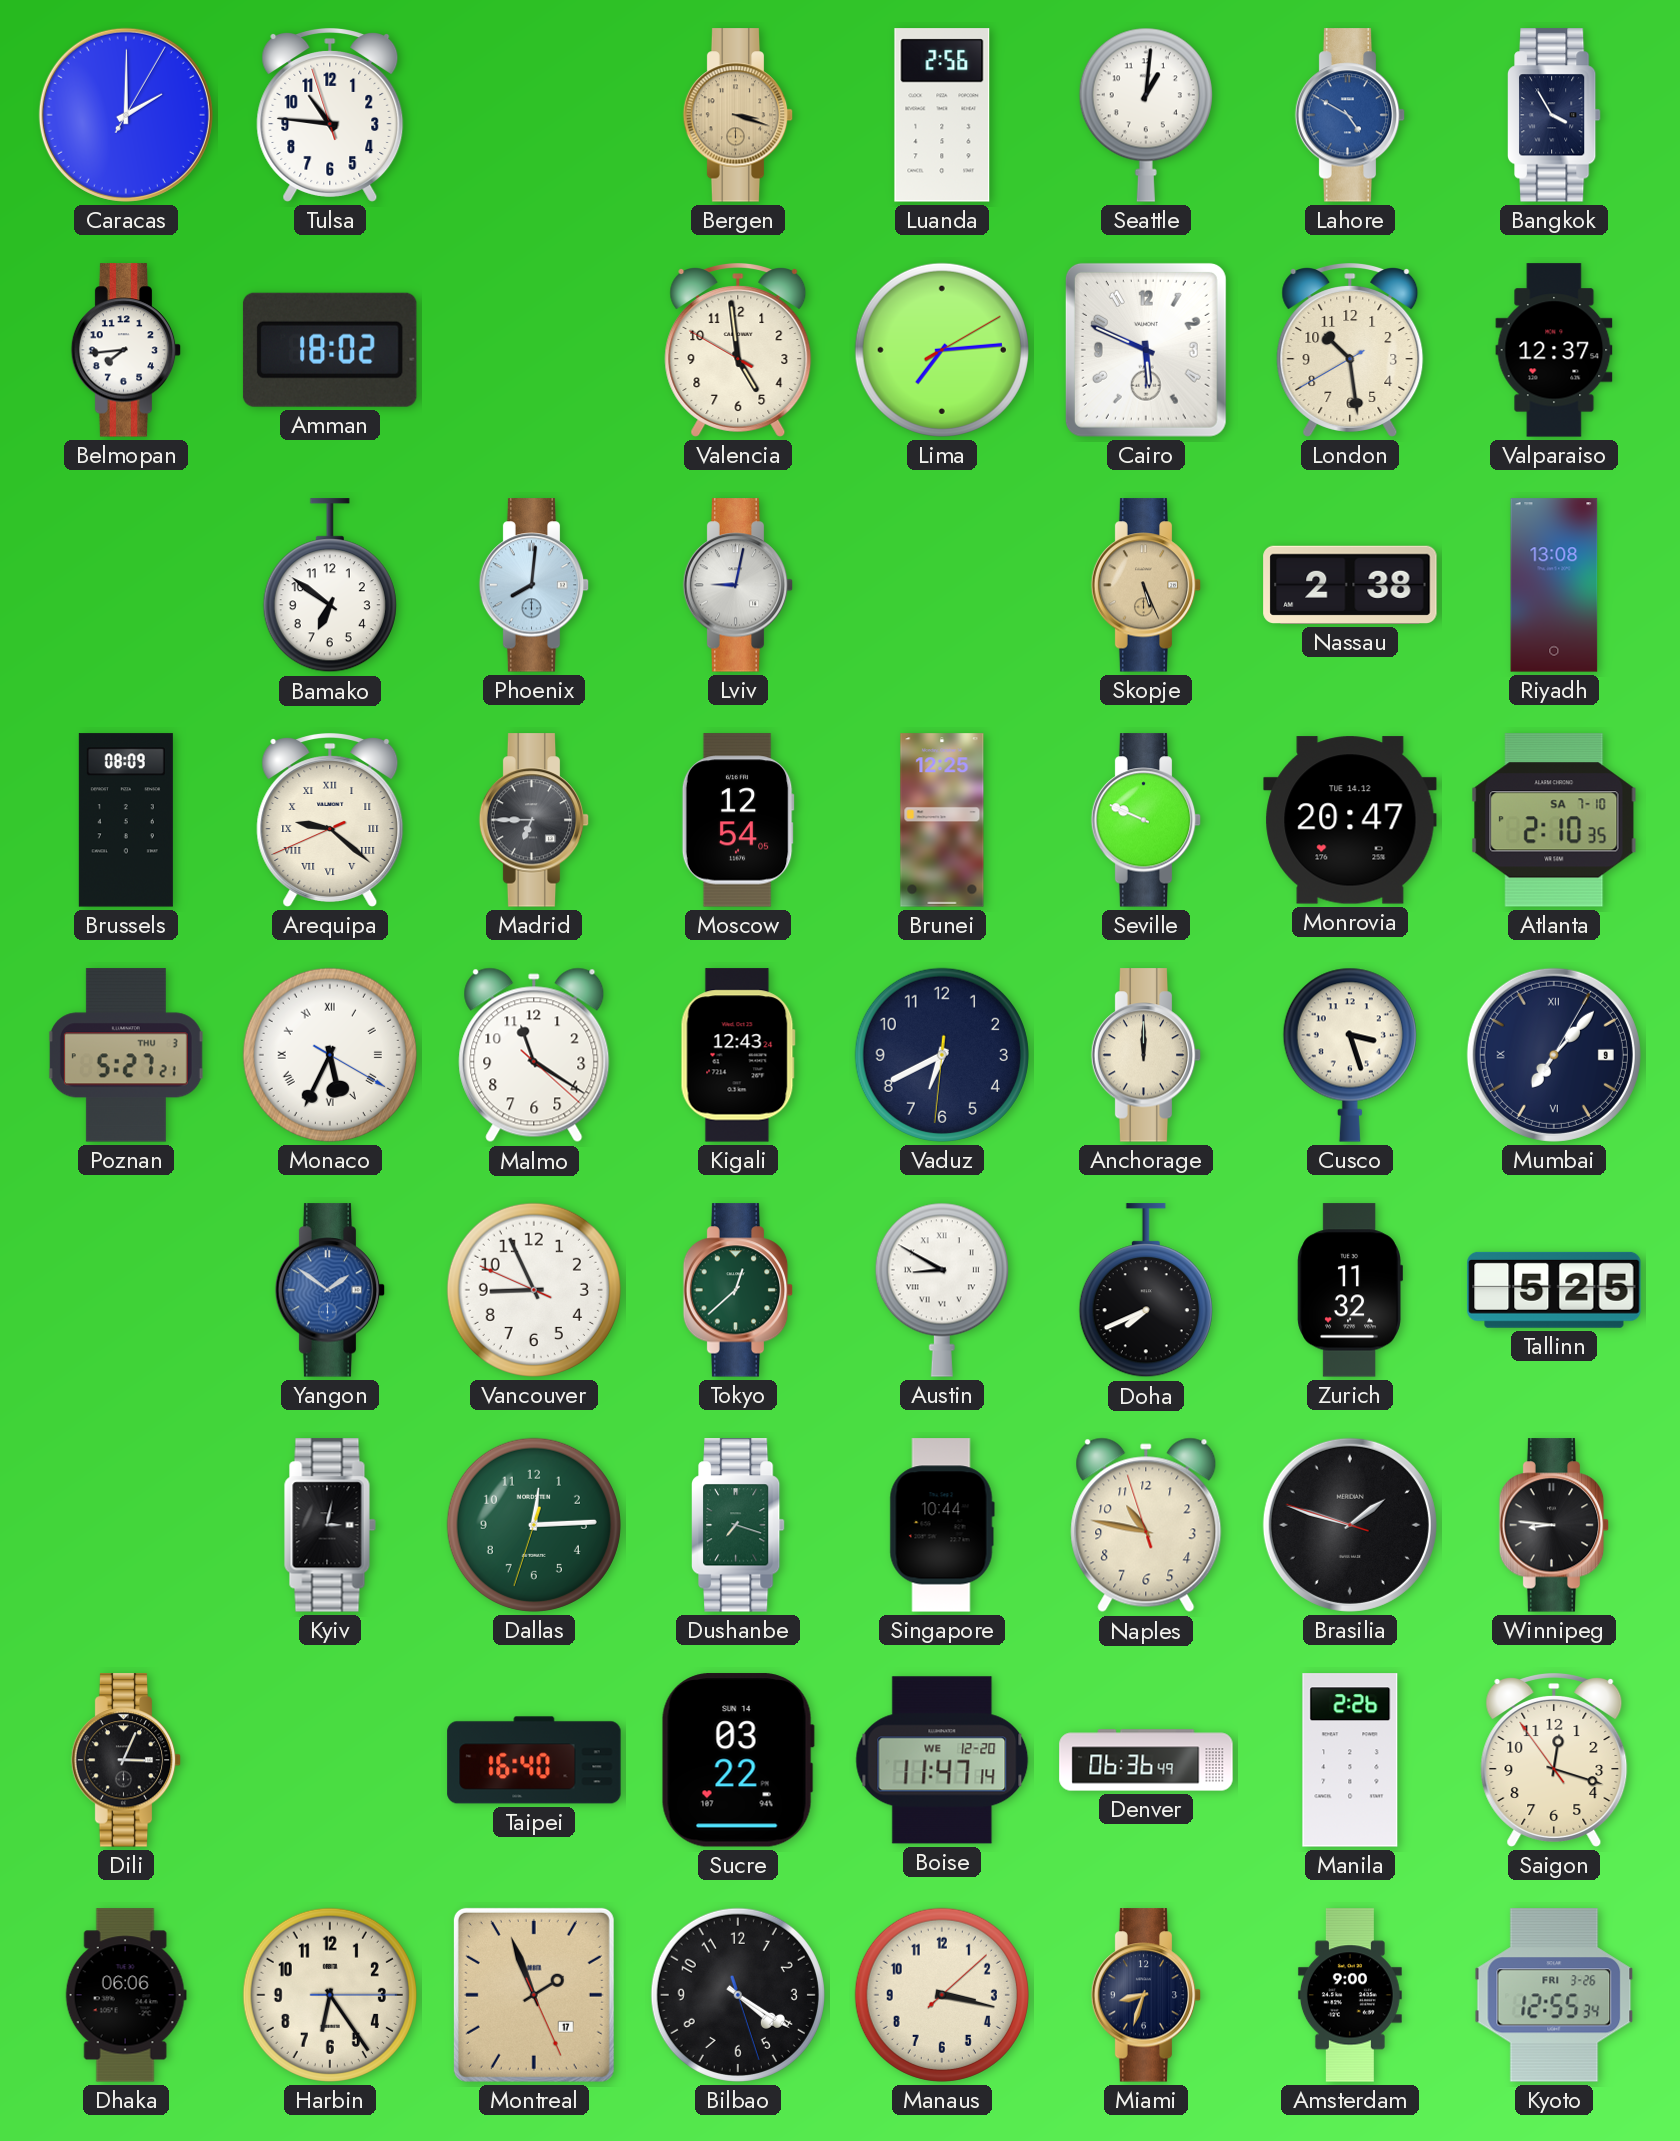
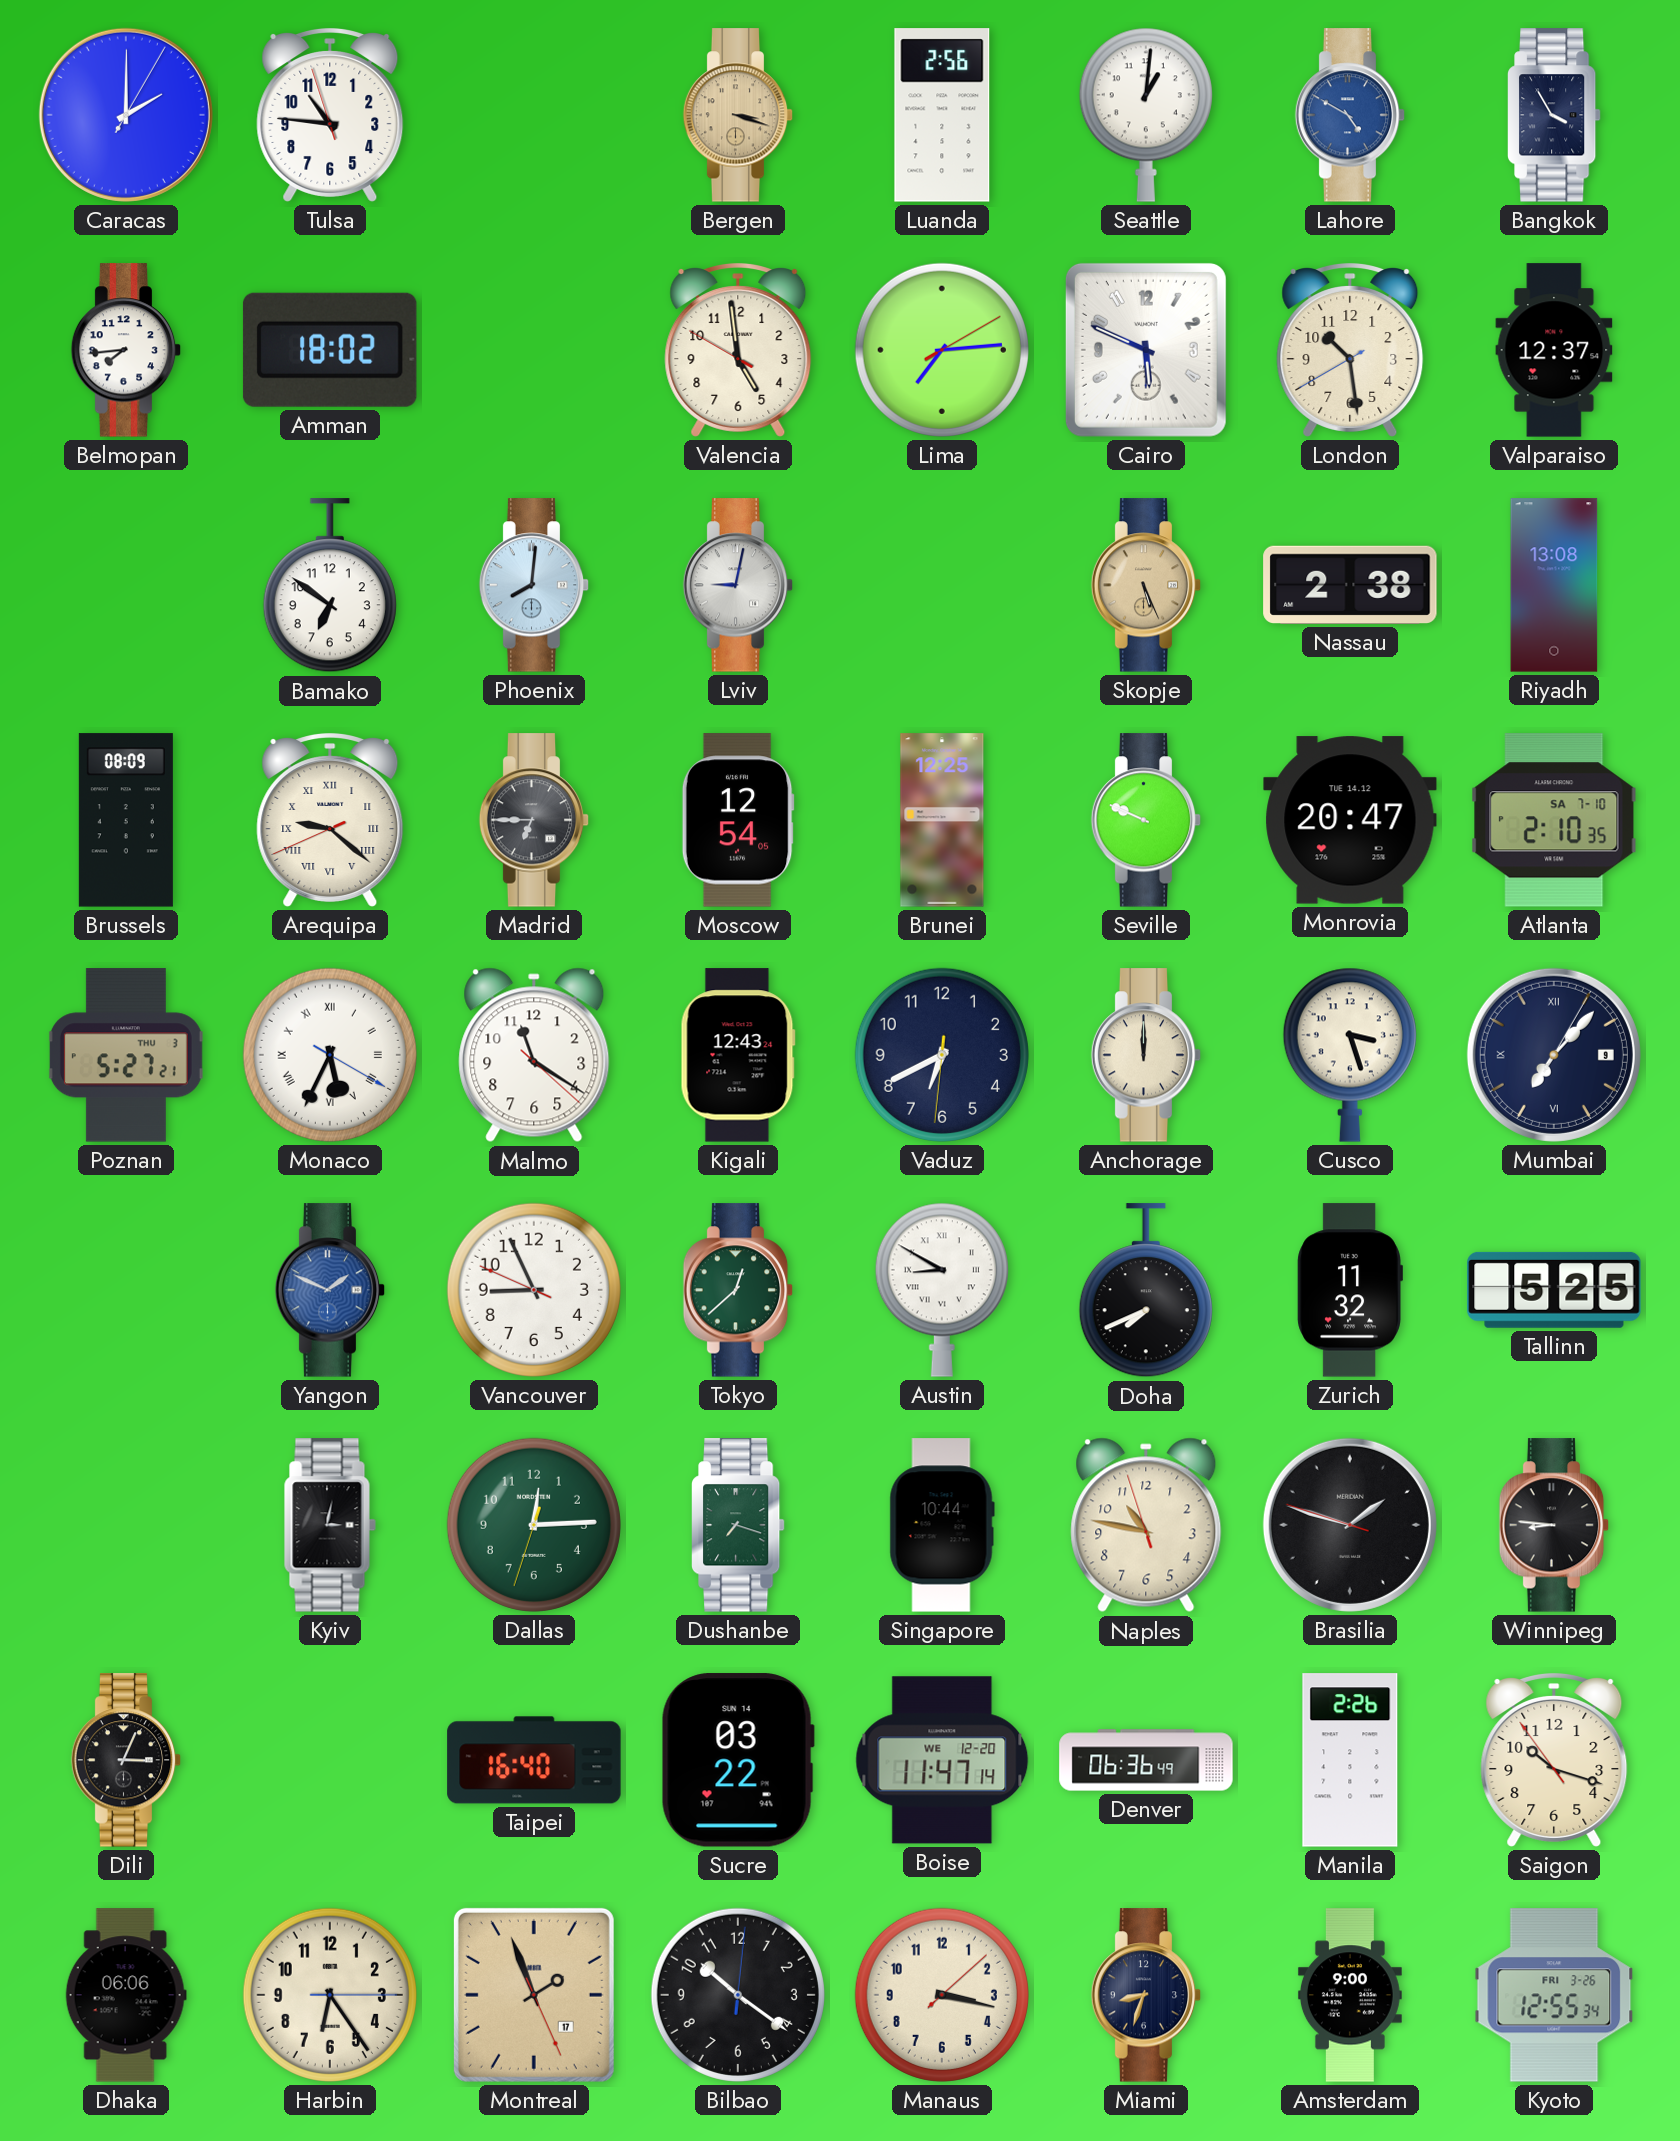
Yangon: 1:51 -> 1:49 (330, 1290)
Saigon: 12:17 -> 10:17 (1554, 1761)
Bilbao: 4:20 -> 10:21 (738, 1995)
